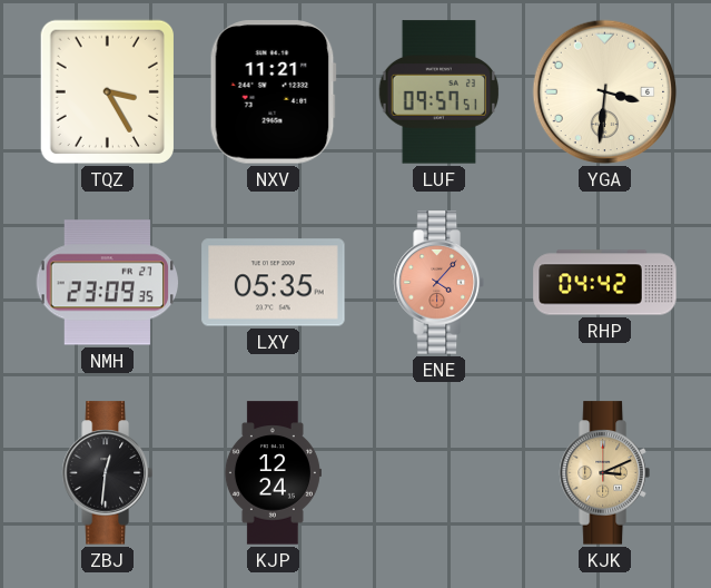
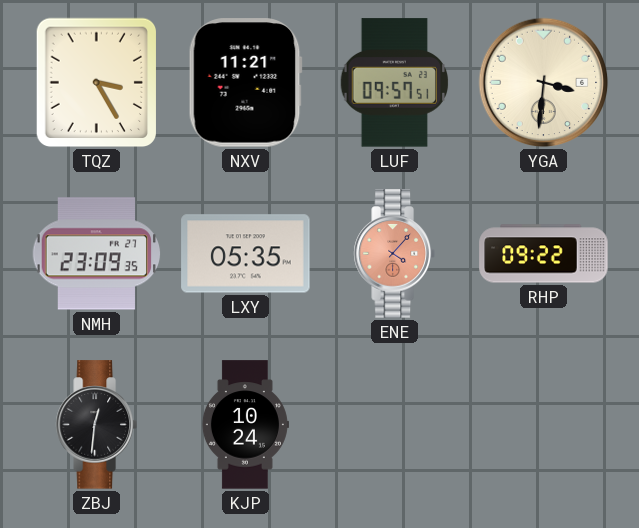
RHP: 04:42 -> 09:22 (544, 254)
KJP: 12:24 -> 10:24 (245, 425)
KJK: 3:11 -> none (604, 473)
